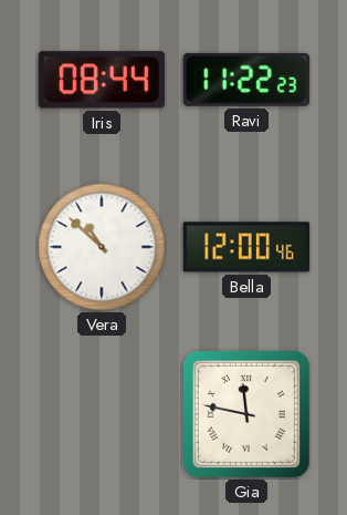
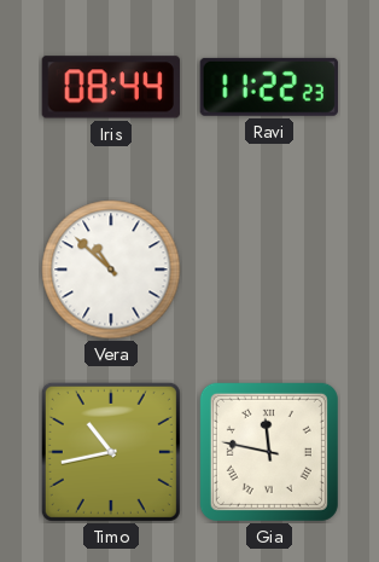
Bella: 12:00 -> none (245, 247)
Timo: none -> 10:43 (111, 452)
